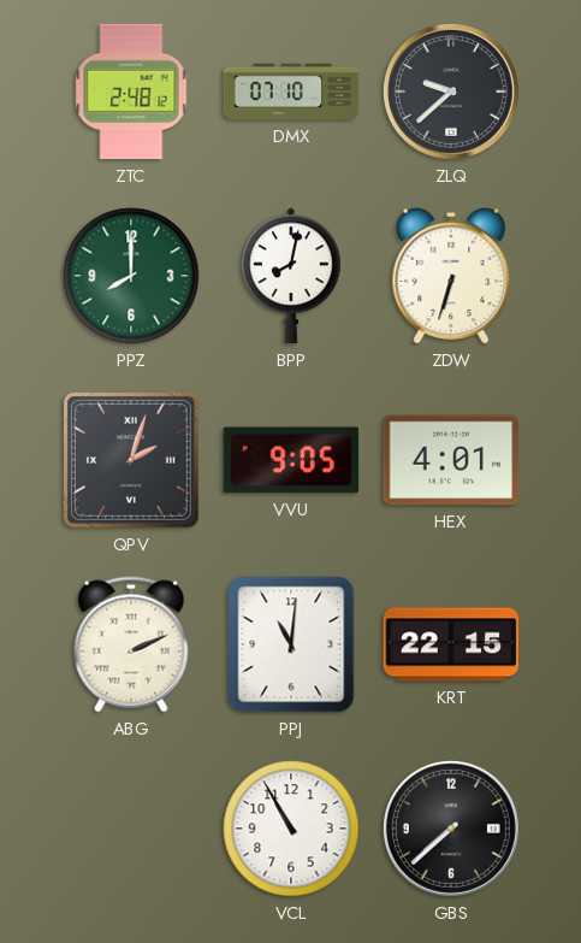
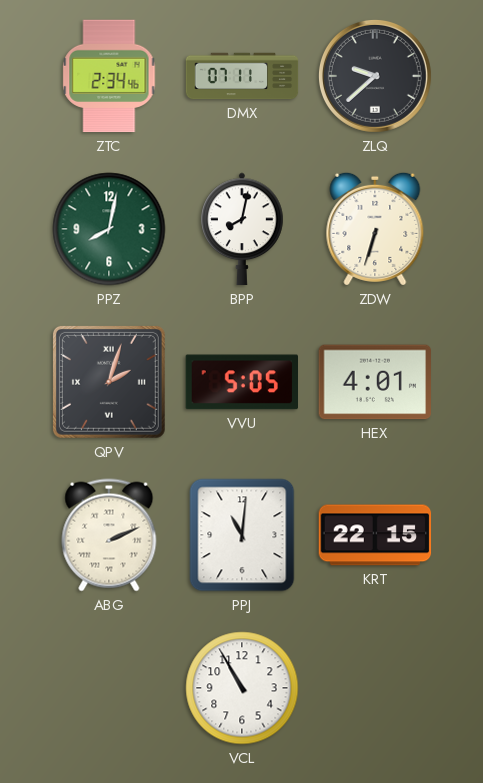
ZTC: 2:48 -> 2:34 (109, 76)
DMX: 07:10 -> 07:11 (242, 76)
PPZ: 8:00 -> 8:02 (109, 229)
VVU: 9:05 -> 5:05 (241, 382)
GBS: 7:38 -> none (451, 829)
